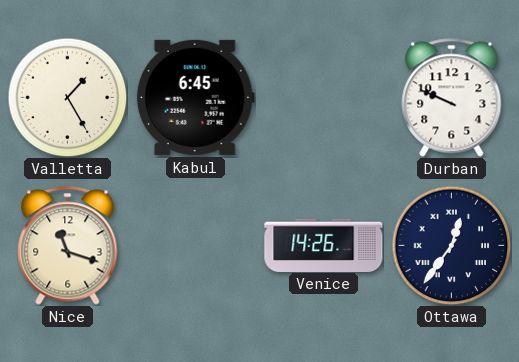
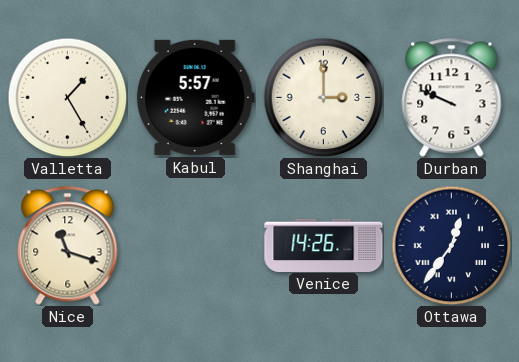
Kabul: 6:45 -> 5:57 (195, 97)
Shanghai: none -> 3:00 (323, 97)
